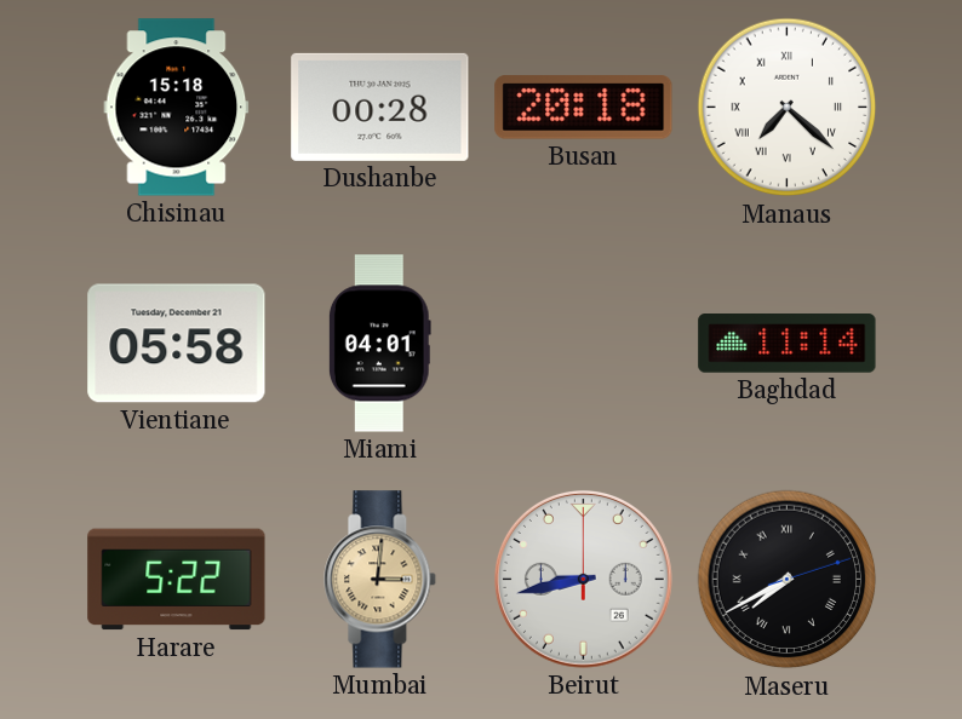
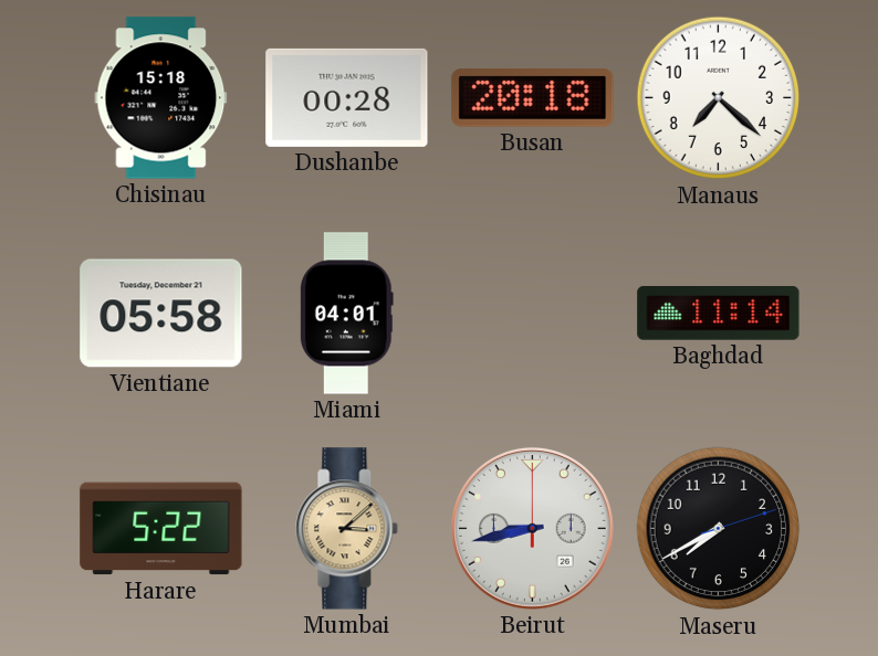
Manaus numerals: Roman -> Arabic (719, 98)
Mumbai: 3:01 -> 3:08 (347, 529)
Maseru numerals: Roman -> Arabic (719, 529)
